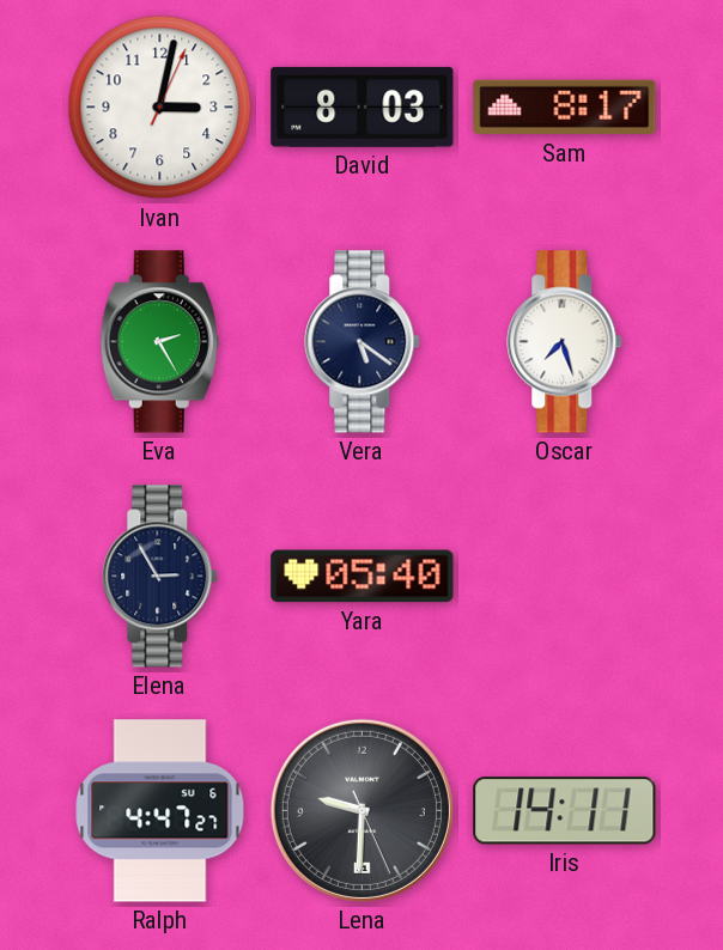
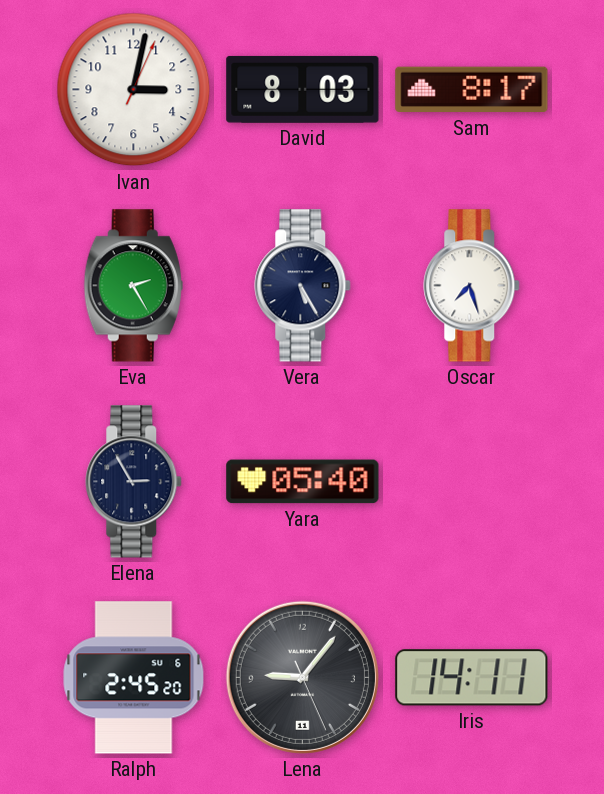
Vera: 5:21 -> 5:25 (303, 286)
Ralph: 4:47 -> 2:45 (134, 678)
Lena: 9:30 -> 9:06 (302, 677)
